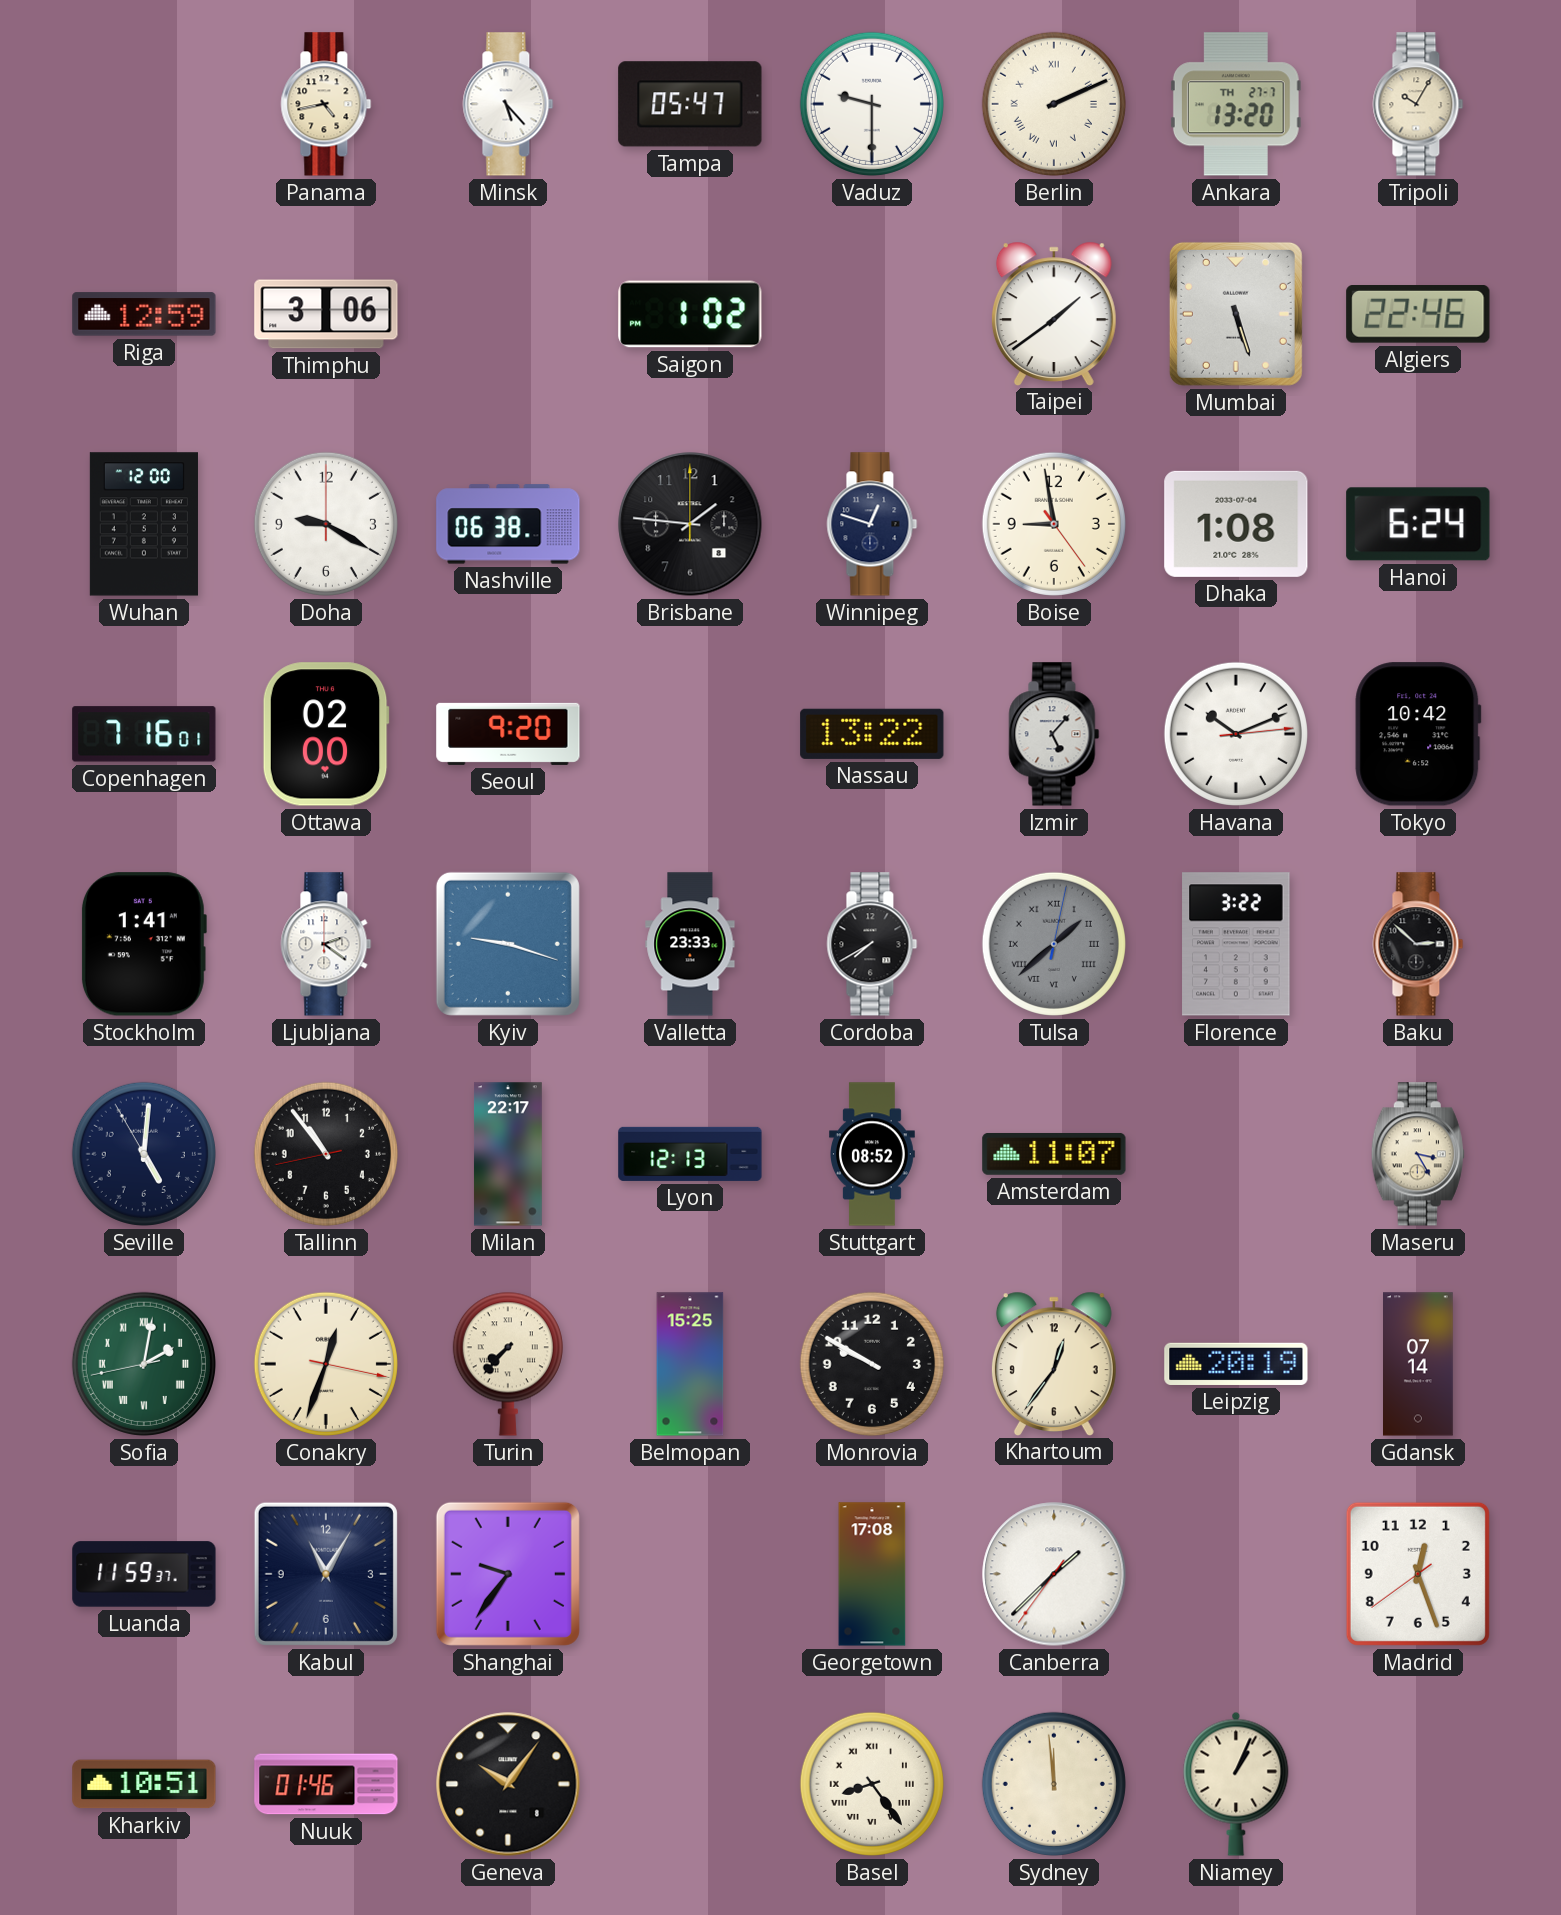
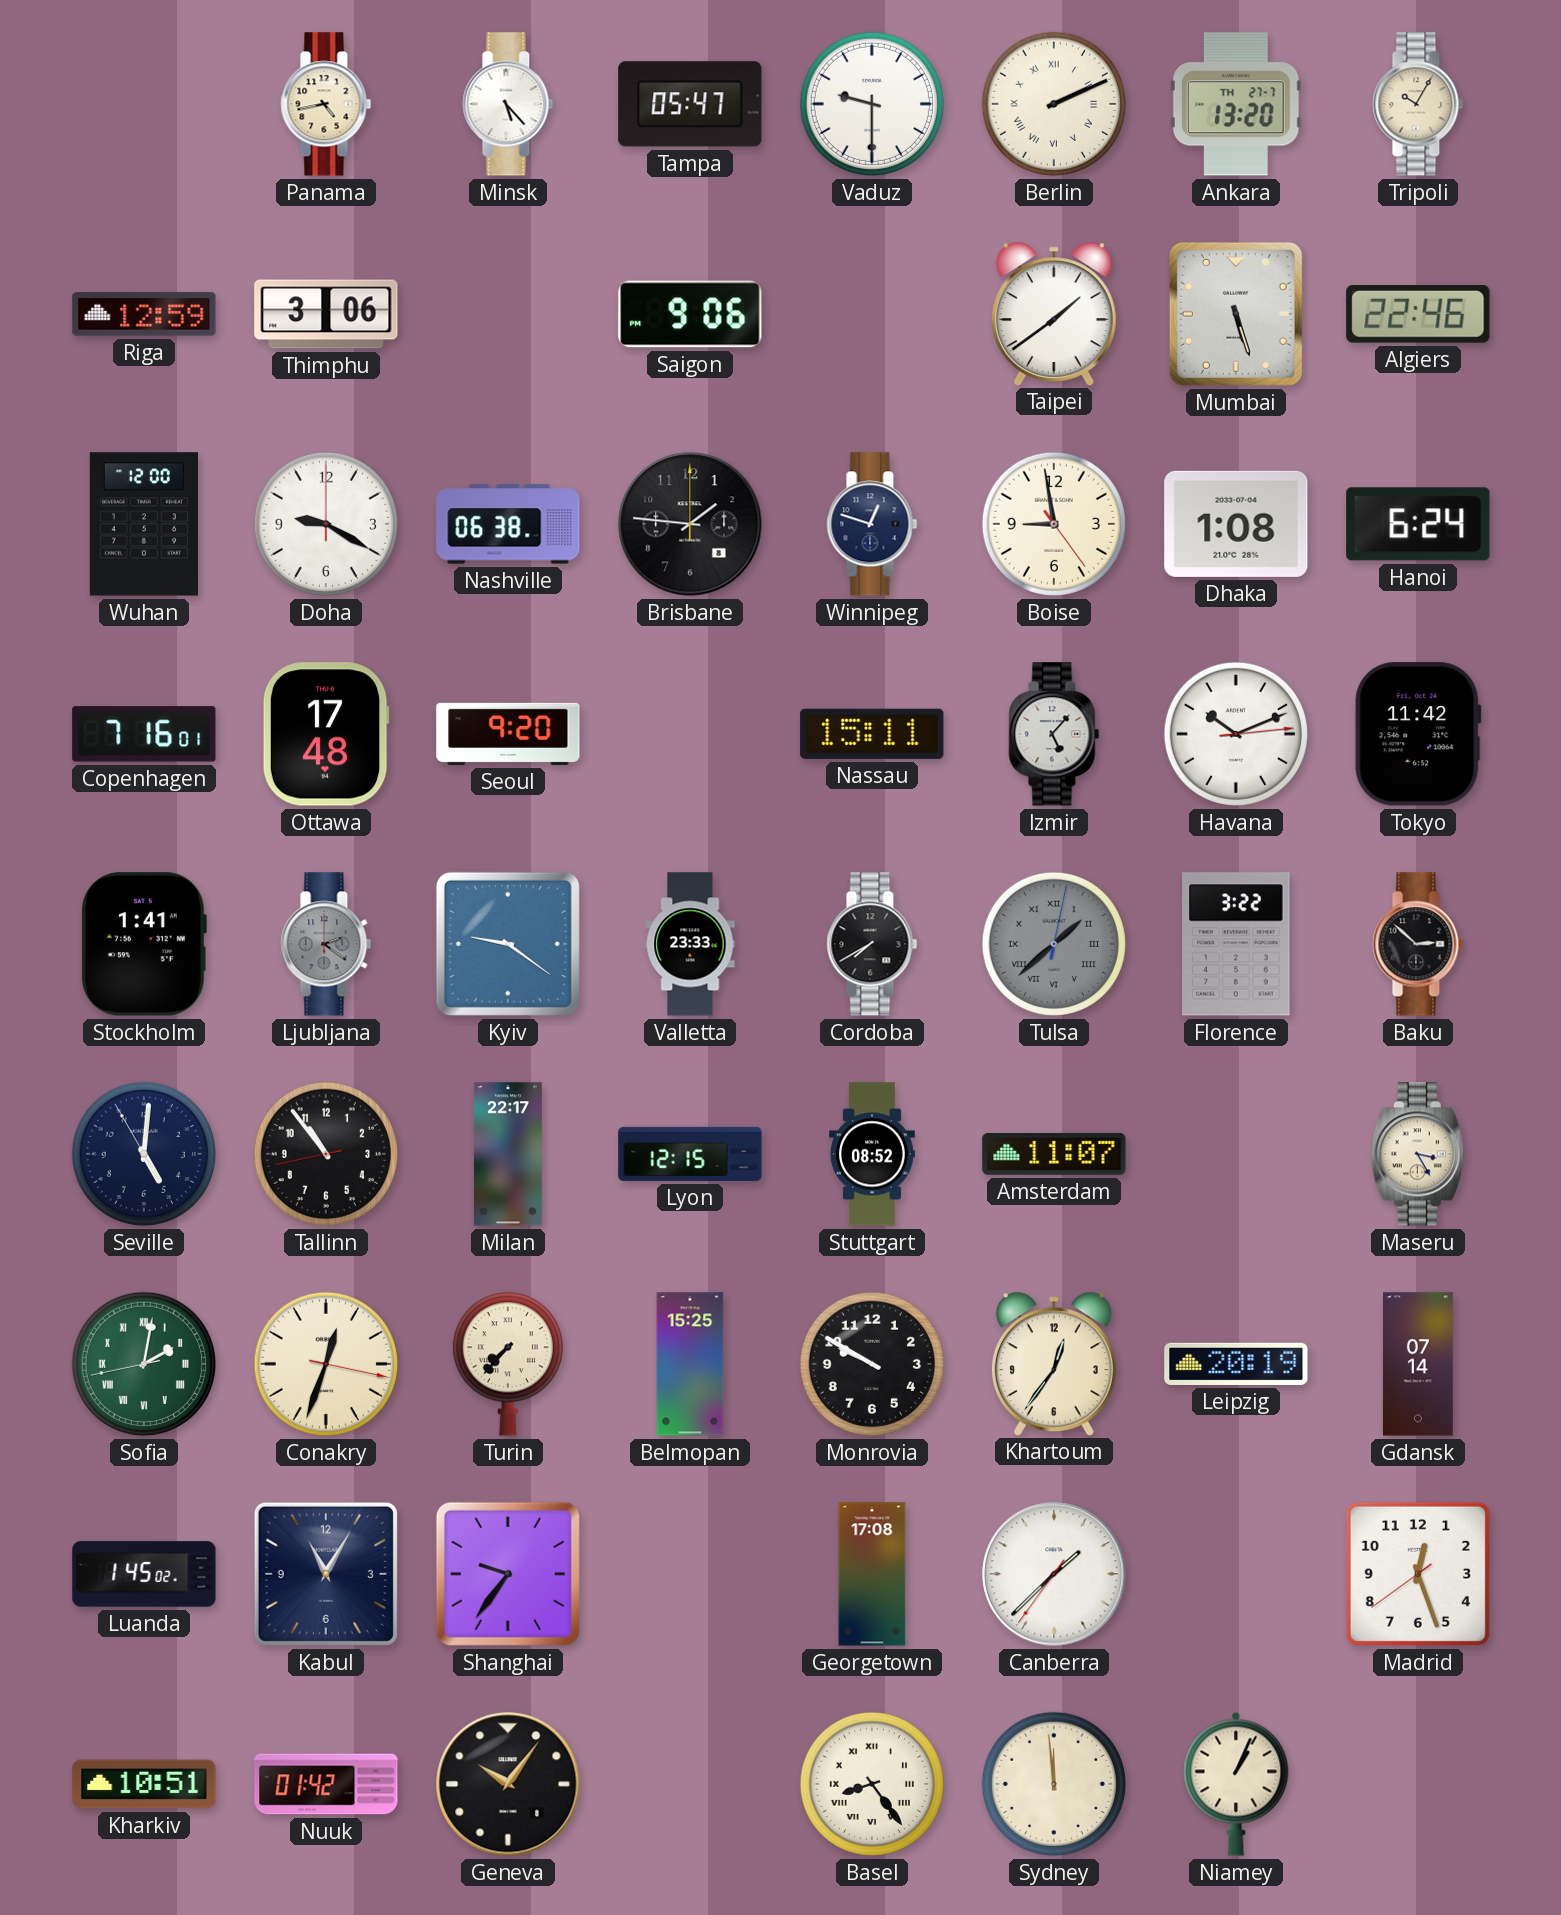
Saigon: 1:02 -> 9:06 (690, 314)
Ottawa: 02:00 -> 17:48 (326, 734)
Nassau: 13:22 -> 15:11 (872, 734)
Tokyo: 10:42 -> 11:42 (1418, 734)
Ljubljana dial: white -> grey (326, 944)
Kyiv: 9:18 -> 9:21 (508, 944)
Lyon: 12:13 -> 12:15 (690, 1154)
Luanda: 11:59 -> 1:45 (144, 1574)
Nuuk: 01:46 -> 01:42 (326, 1784)
